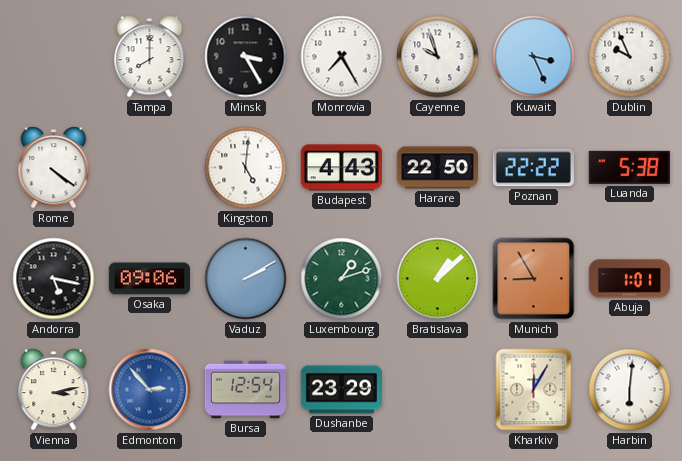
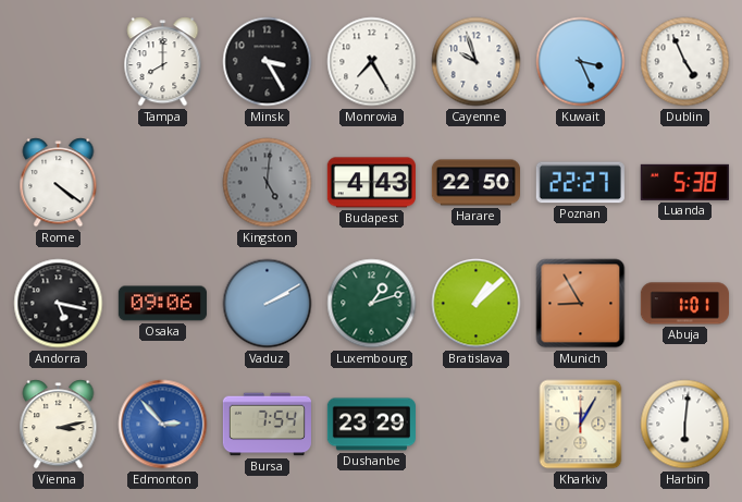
Dublin: 9:56 -> 4:56 (685, 62)
Kingston dial: white -> grey (268, 183)
Poznan: 22:22 -> 22:27 (580, 183)
Bursa: 12:54 -> 7:54 (267, 425)
